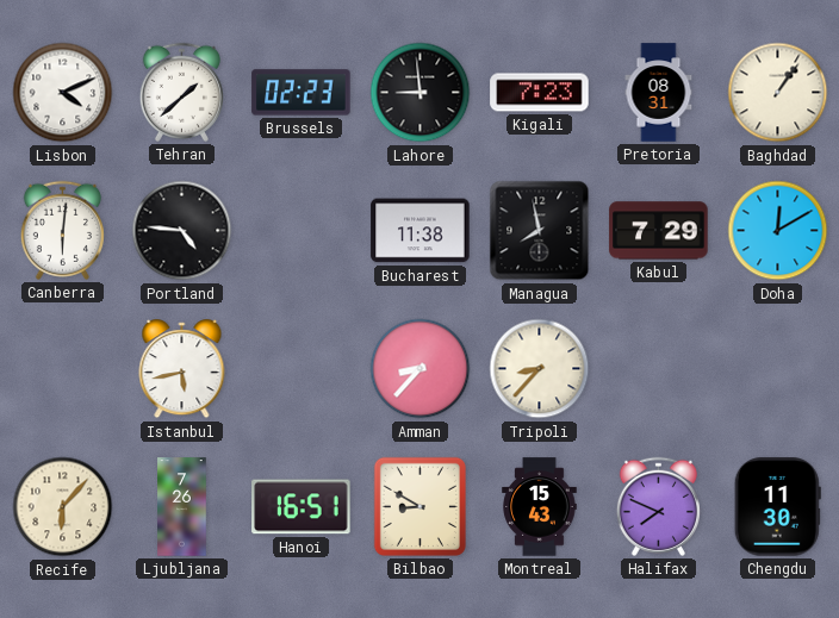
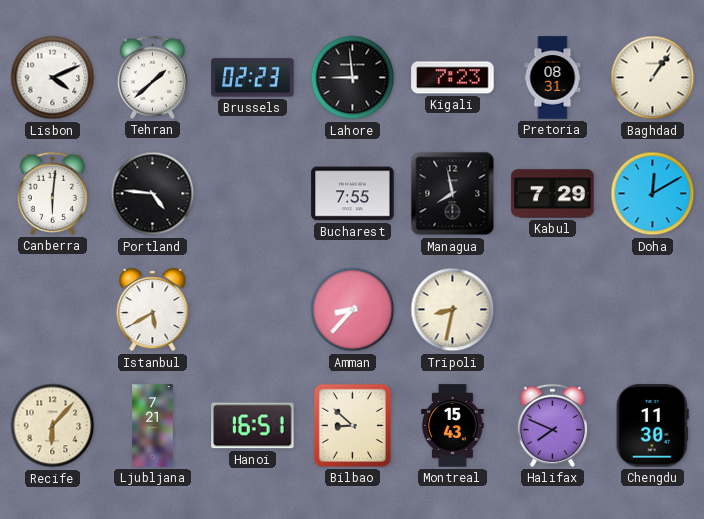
Bucharest: 11:38 -> 7:55 (353, 194)
Istanbul: 5:43 -> 5:40 (153, 310)
Tripoli: 8:37 -> 8:32 (453, 310)
Ljubljana: 7:26 -> 7:21 (153, 426)
Bilbao: 8:50 -> 8:52 (352, 425)
